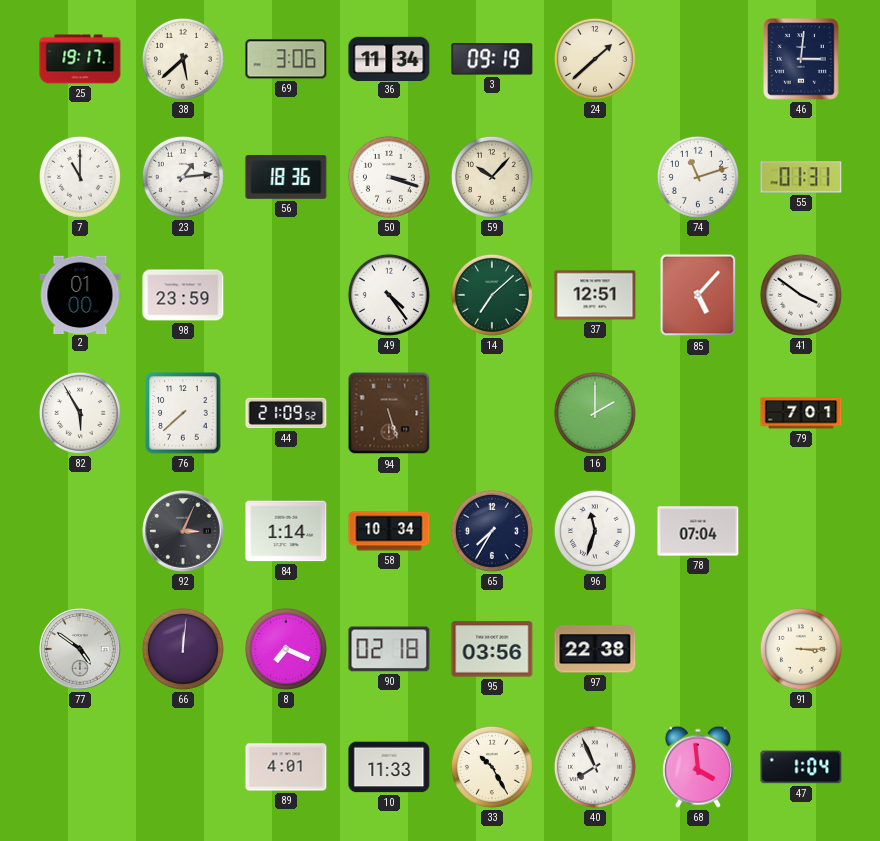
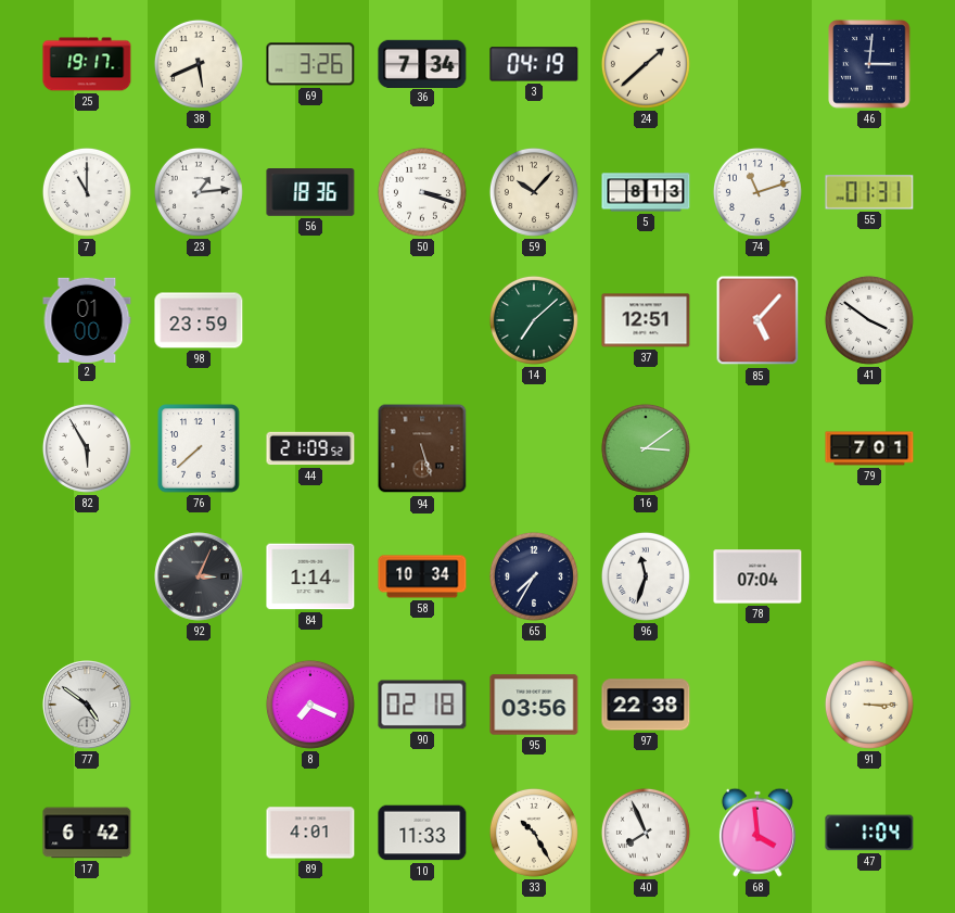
38: 5:38 -> 5:41 (199, 64)
69: 3:06 -> 3:26 (310, 64)
36: 11:34 -> 7:34 (422, 63)
3: 09:19 -> 04:19 (534, 64)
5: none -> 8:13 (646, 192)
49: 4:24 -> none (389, 295)
16: 2:00 -> 3:09 (646, 448)
66: 12:01 -> none (183, 649)
17: none -> 6:42 (87, 833)
